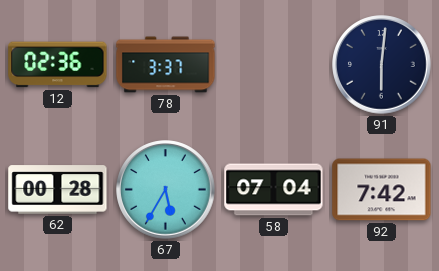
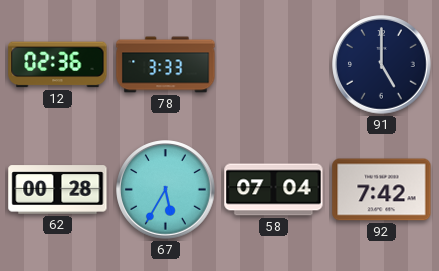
78: 3:37 -> 3:33 (166, 65)
91: 6:01 -> 5:00 (382, 65)
